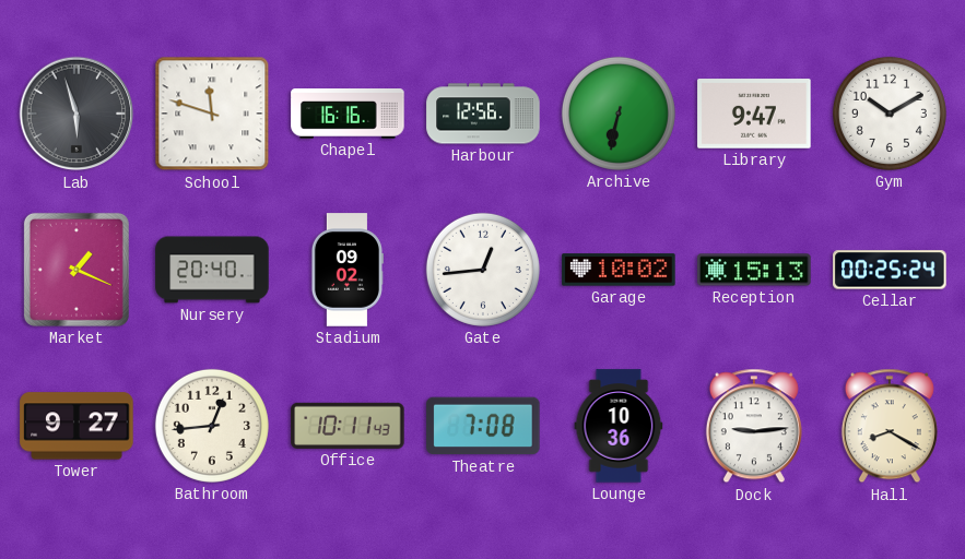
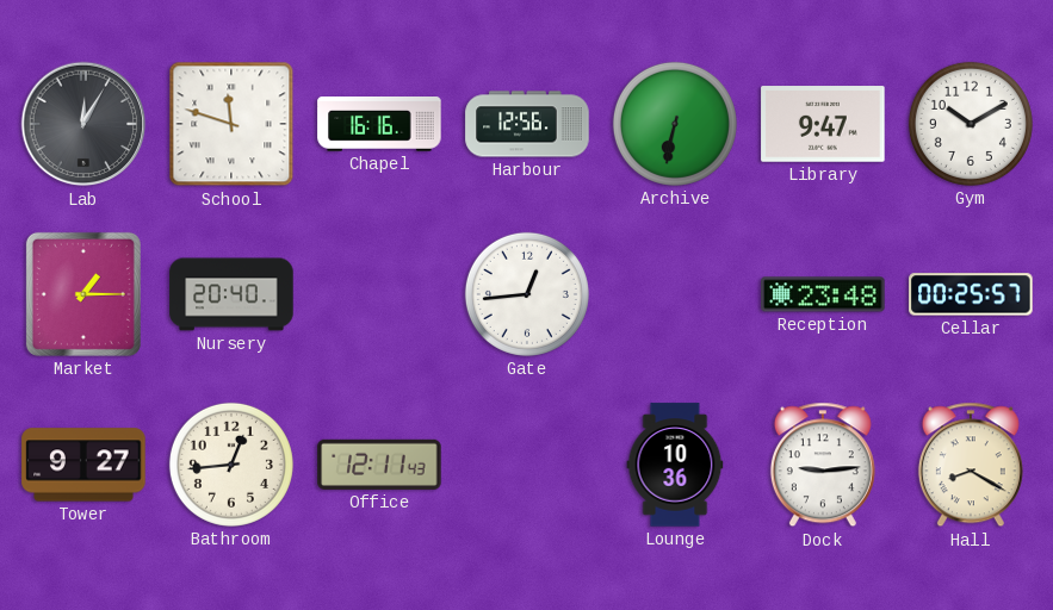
Lab: 5:57 -> 12:05 (83, 124)
Market: 1:19 -> 1:15 (83, 294)
Stadium: 09:02 -> none (346, 270)
Garage: 10:02 -> none (619, 270)
Reception: 15:13 -> 23:48 (823, 294)
Cellar: 00:25:24 -> 00:25:57 (971, 294)
Office: 10:11 -> 12:11 (379, 465)
Theatre: 7:08 -> none (483, 426)
